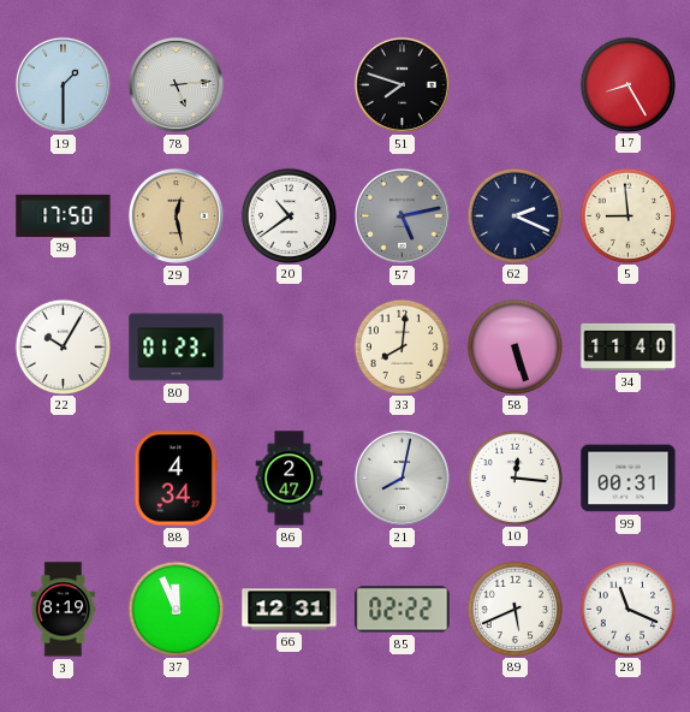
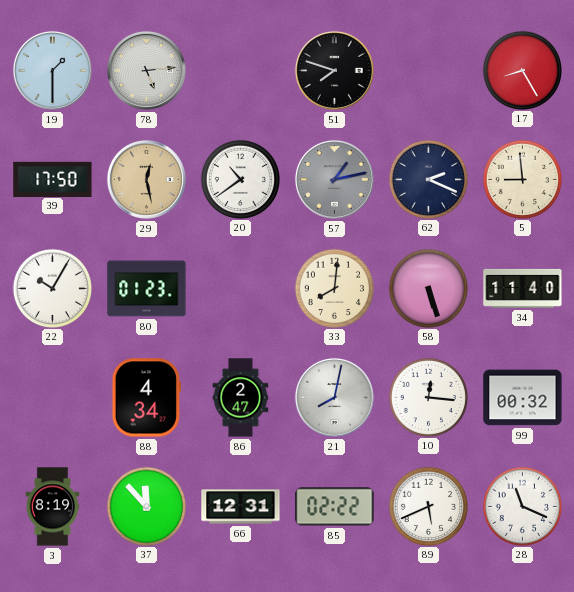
57: 5:13 -> 1:13 (334, 179)
99: 00:31 -> 00:32 (523, 398)
37: 11:56 -> 11:53 (146, 506)
